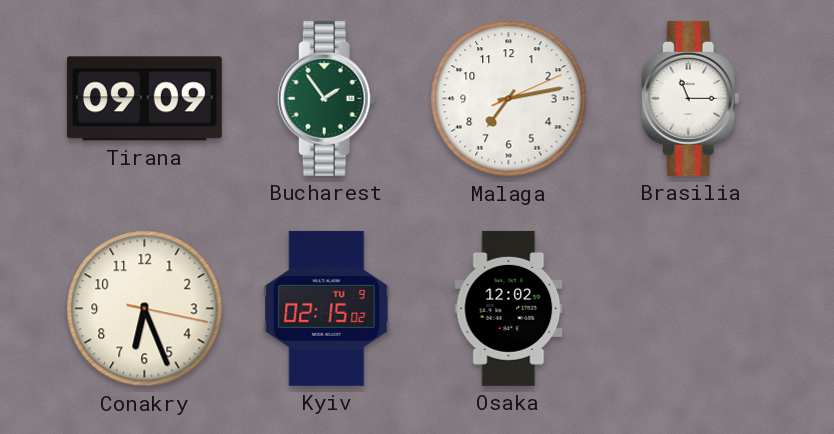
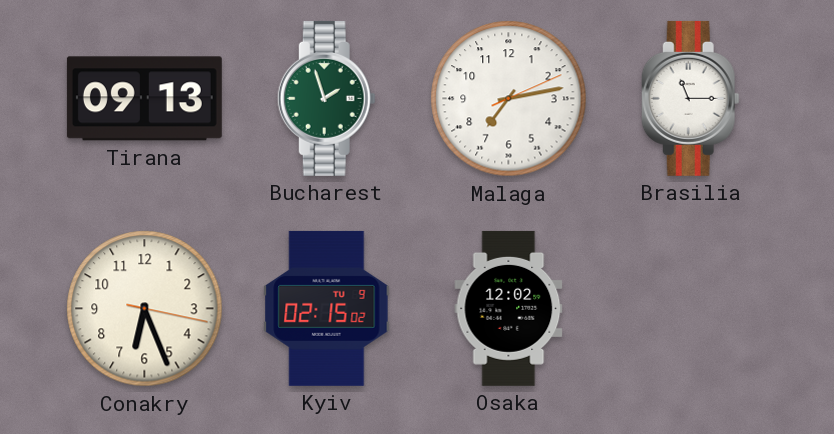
Tirana: 09:09 -> 09:13 (144, 99)
Bucharest: 1:54 -> 1:57 (326, 98)
